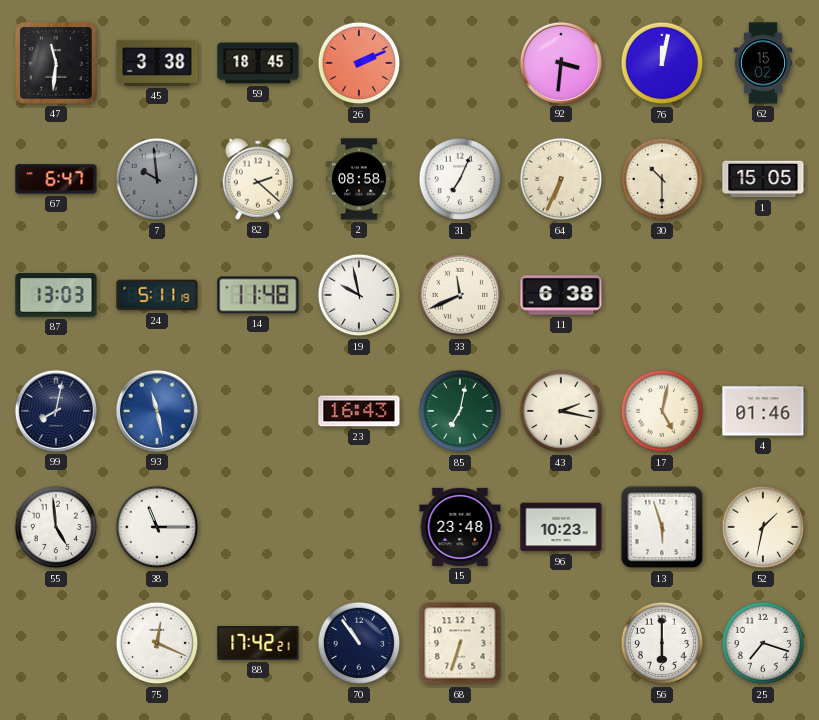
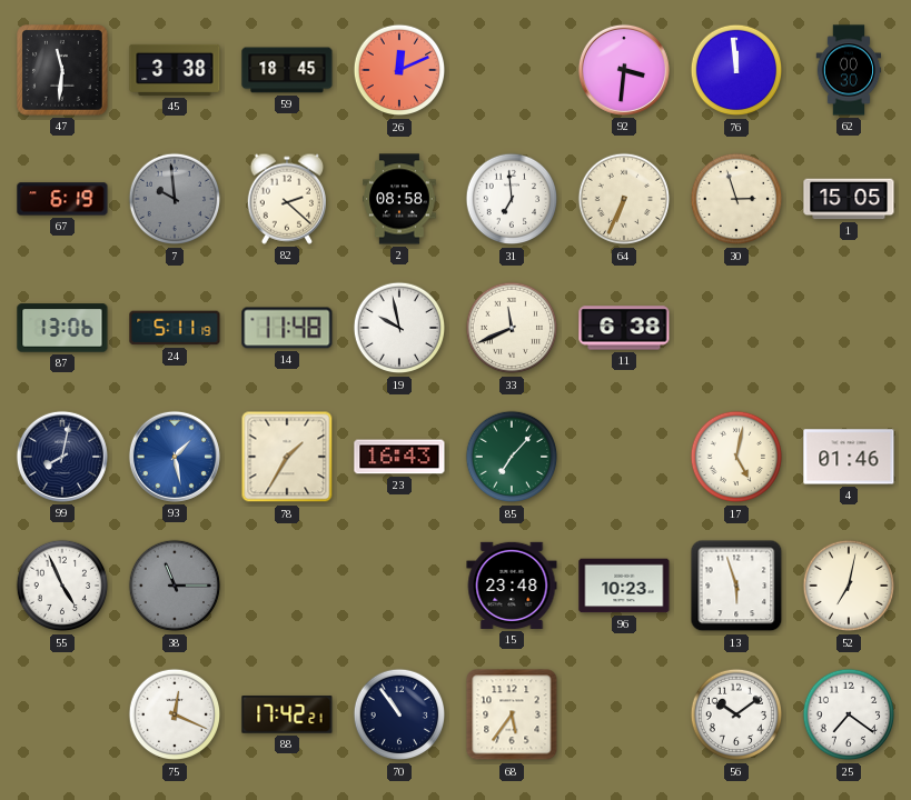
26: 2:11 -> 12:11 (399, 70)
76: 12:02 -> 11:59 (736, 70)
62: 15:02 -> 00:30 (849, 70)
67: 6:47 -> 6:19 (62, 199)
31: 7:04 -> 6:59 (512, 199)
30: 10:30 -> 2:57 (736, 199)
87: 13:03 -> 13:06 (62, 328)
93: 11:28 -> 1:28 (175, 457)
78: none -> 1:35 (287, 457)
85: 7:02 -> 7:07 (512, 457)
43: 2:17 -> none (561, 411)
55: 4:59 -> 4:56 (62, 586)
38 dial: white -> grey (175, 586)
52: 1:32 -> 7:02 (849, 586)
68: 6:33 -> 5:36 (512, 714)
56: 6:00 -> 10:09 (736, 714)
25: 7:18 -> 7:21 (849, 714)
